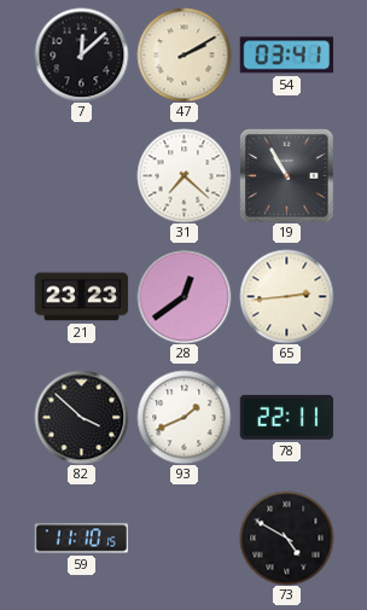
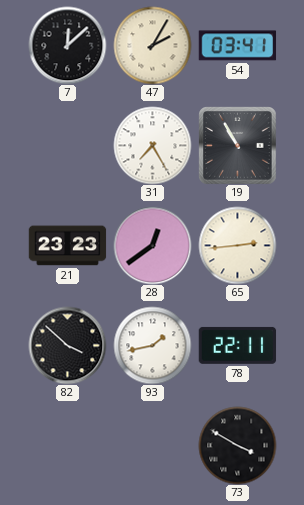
47: 2:10 -> 2:05 (152, 45)
31: 7:22 -> 7:25 (152, 145)
93: 1:41 -> 1:43 (152, 345)
59: 11:10 -> none (81, 539)
73: 4:50 -> 3:50 (237, 445)
